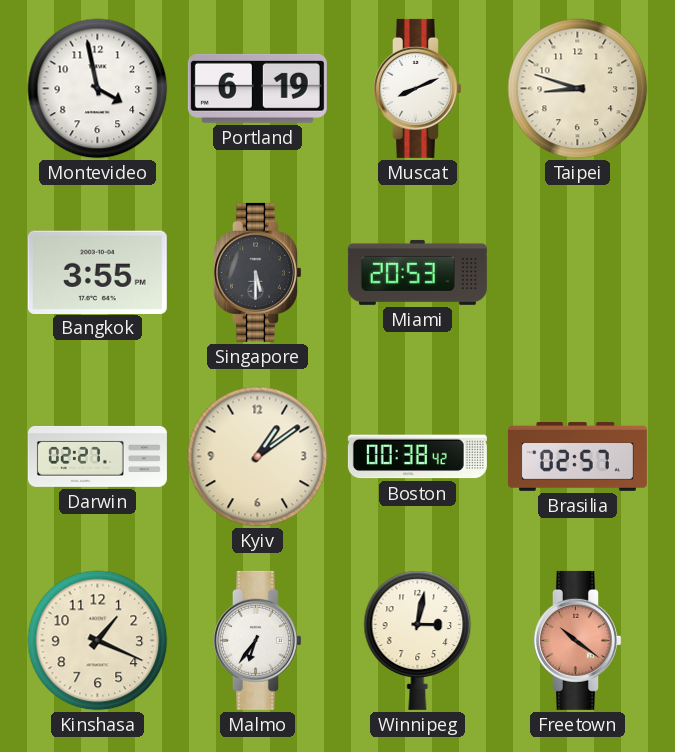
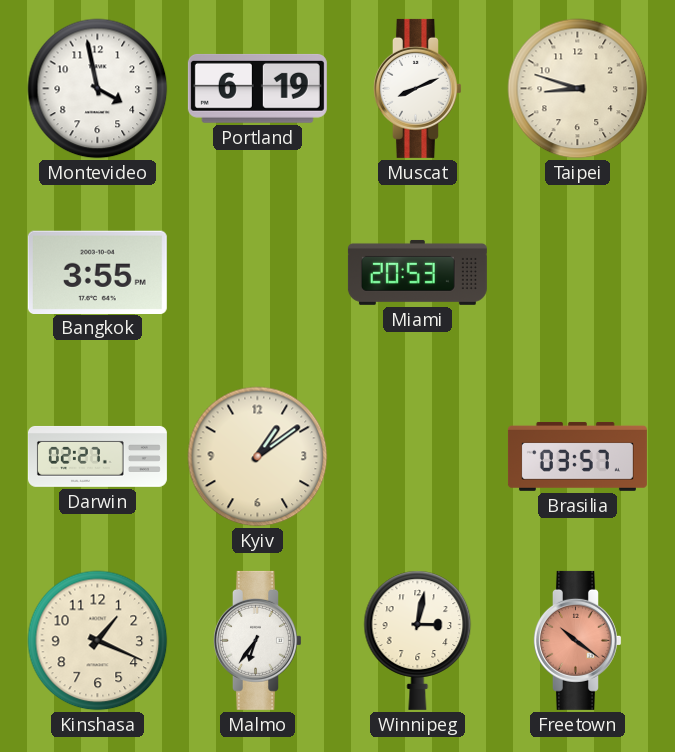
Singapore: 5:30 -> none (258, 272)
Boston: 00:38 -> none (417, 457)
Brasilia: 02:57 -> 03:57 (577, 456)
